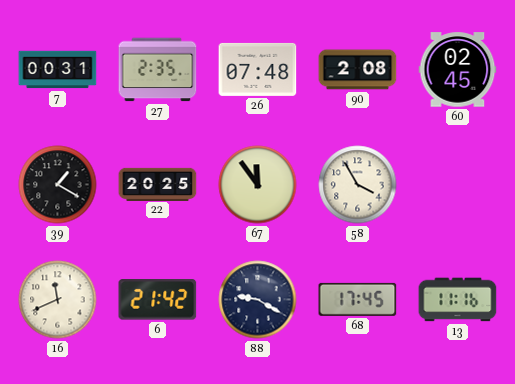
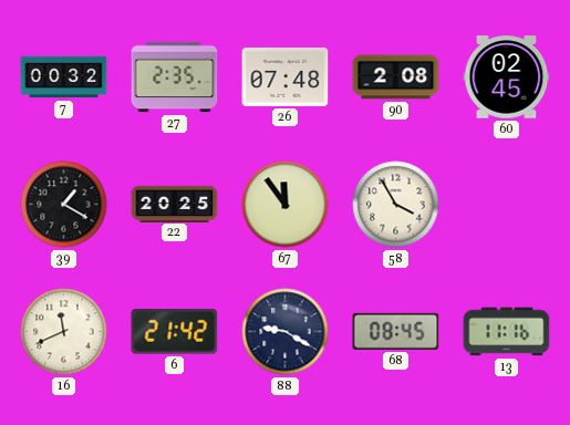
7: 00:31 -> 00:32 (64, 77)
68: 17:45 -> 08:45 (396, 331)
